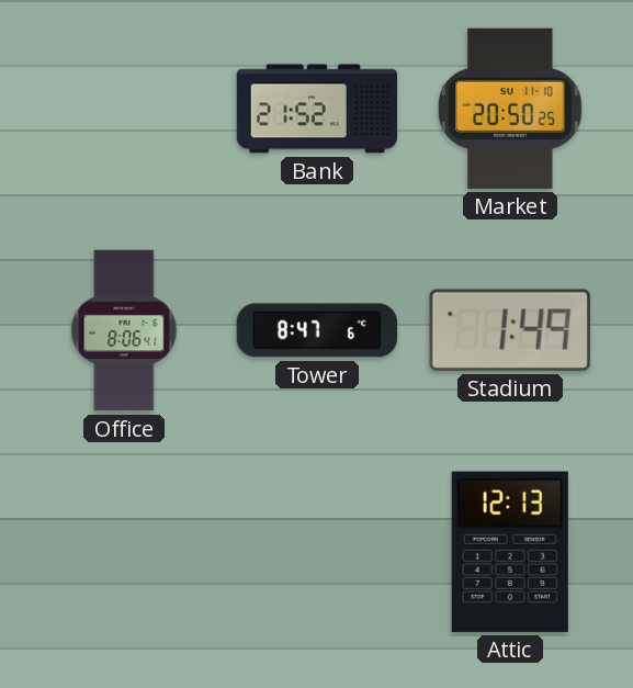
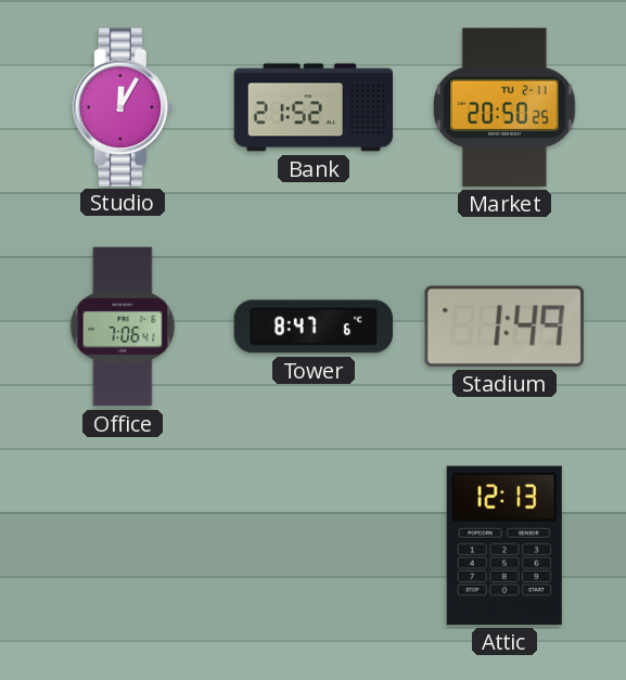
Studio: none -> 12:05 (123, 106)
Market date: SU 11-10 -> TU 2-11 (504, 107)
Office: 8:06 -> 7:06 (123, 326)
